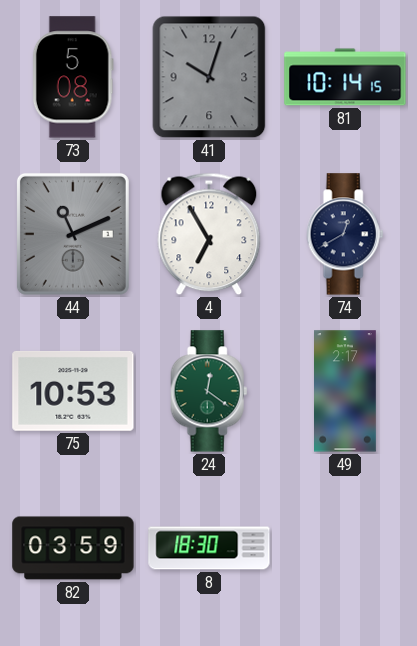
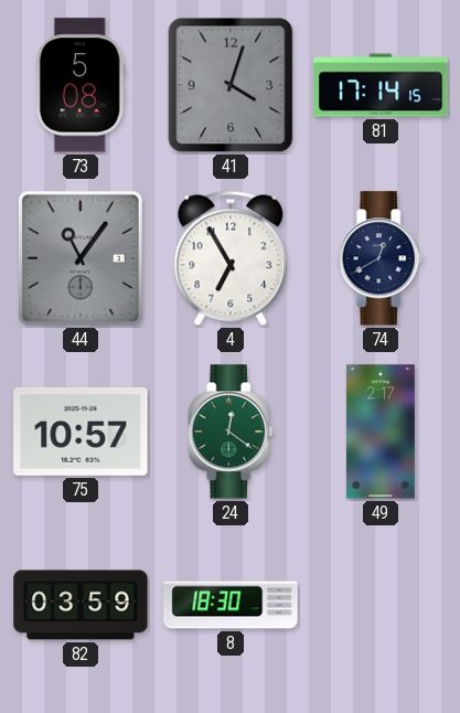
41: 10:03 -> 4:03 (231, 85)
81: 10:14 -> 17:14 (381, 85)
44: 11:11 -> 11:06 (81, 258)
75: 10:53 -> 10:57 (81, 432)
